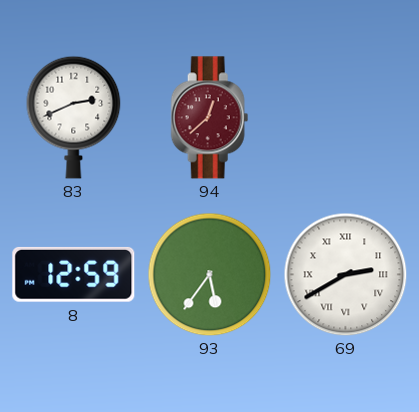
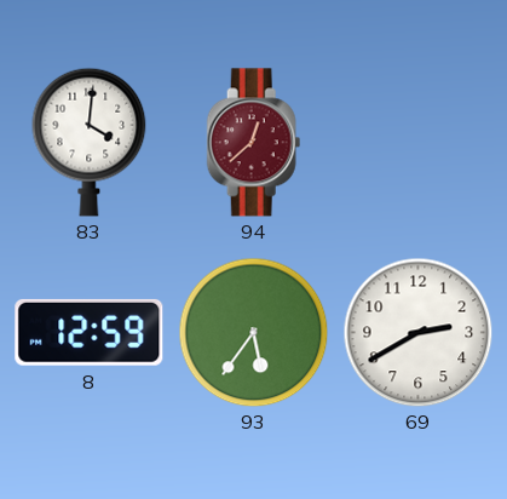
83: 2:41 -> 4:01 (90, 142)
69 numerals: Roman -> Arabic (417, 332)
